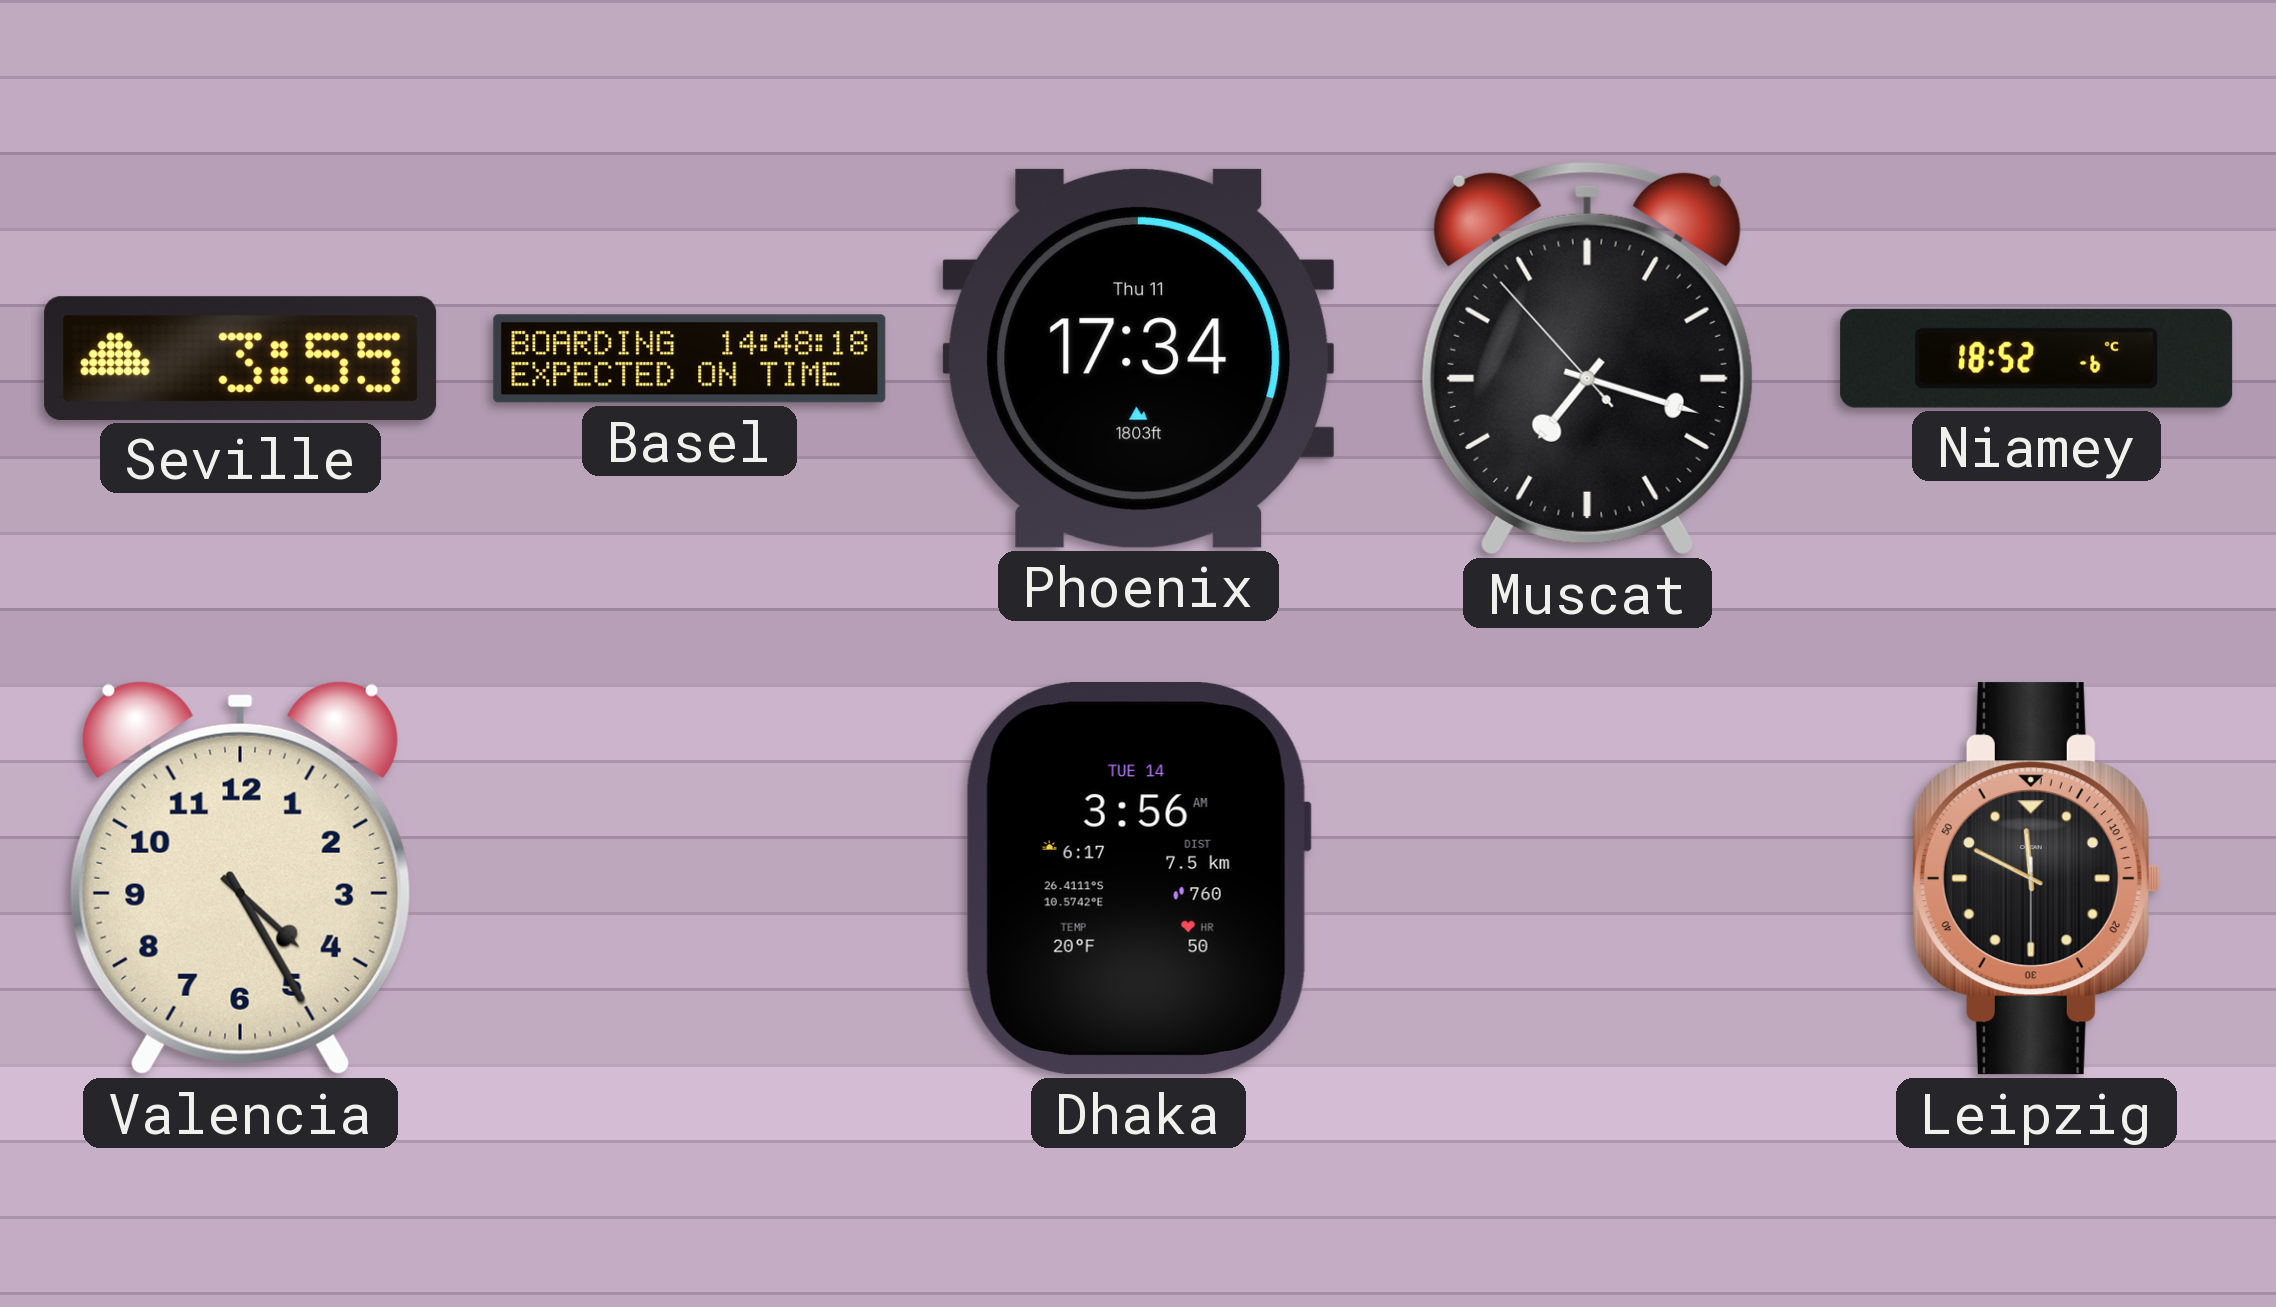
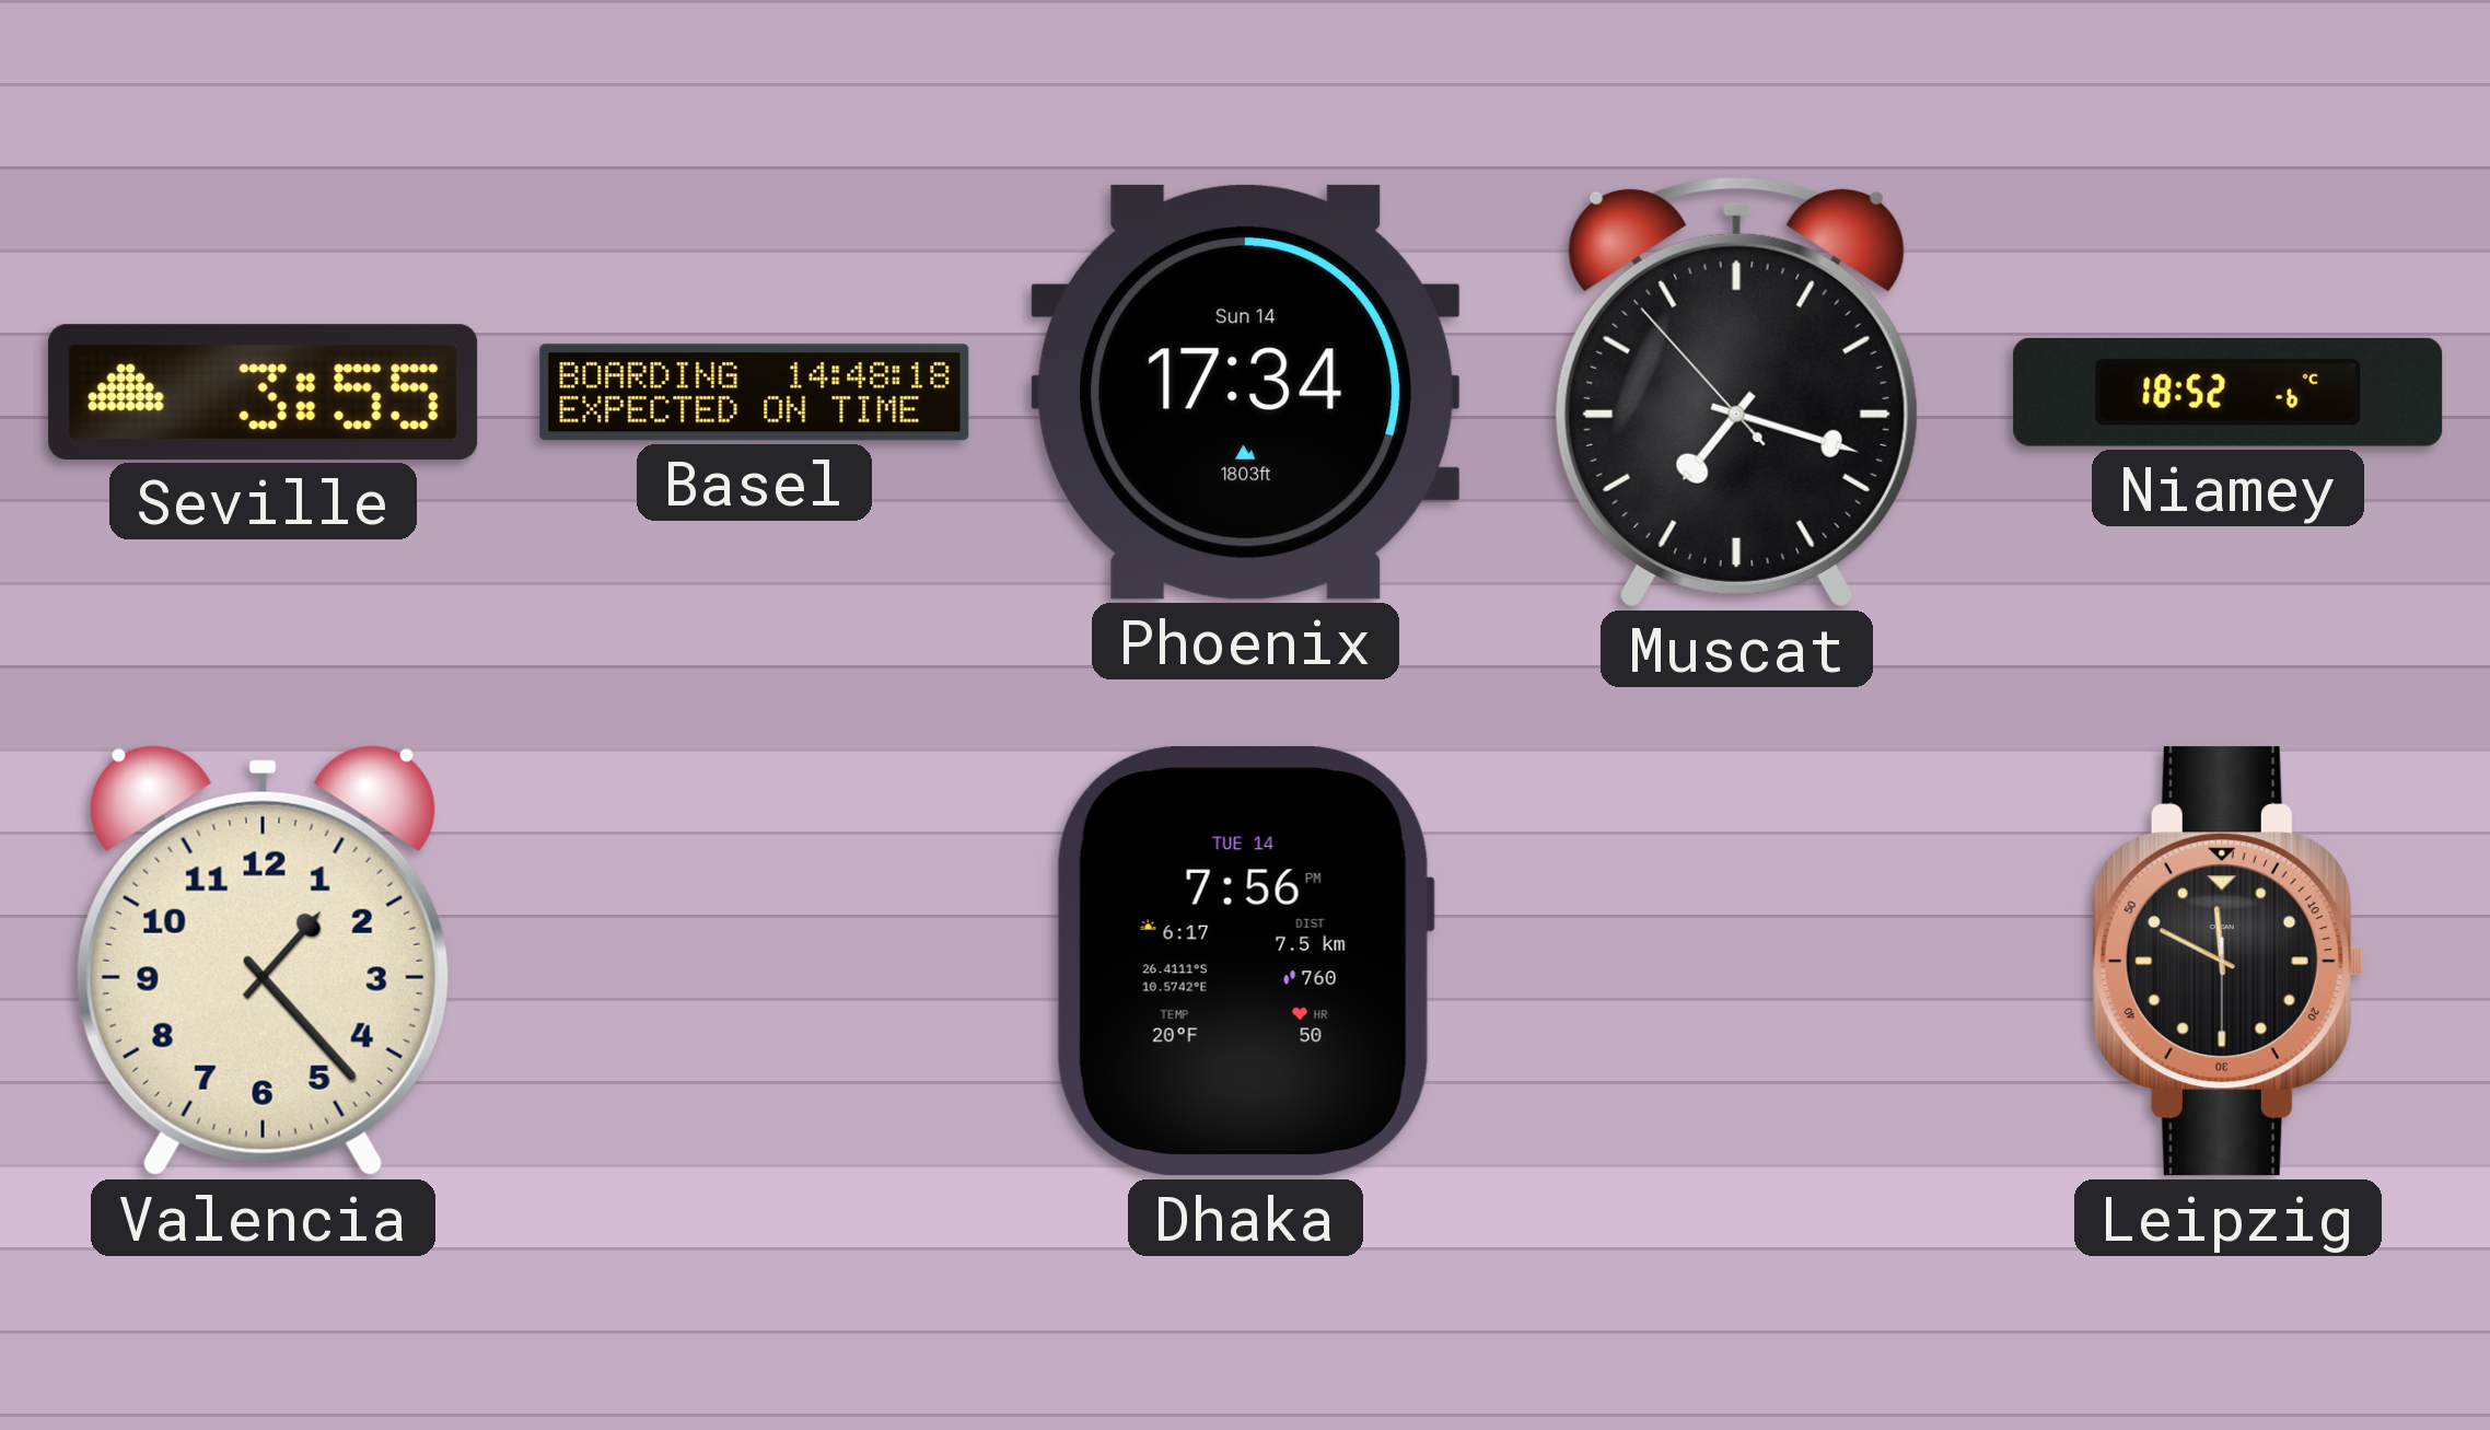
Phoenix date: Thu 11 -> Sun 14 (1246, 392)
Valencia: 4:25 -> 1:23 (263, 961)
Dhaka: 3:56 -> 7:56 (1245, 962)
